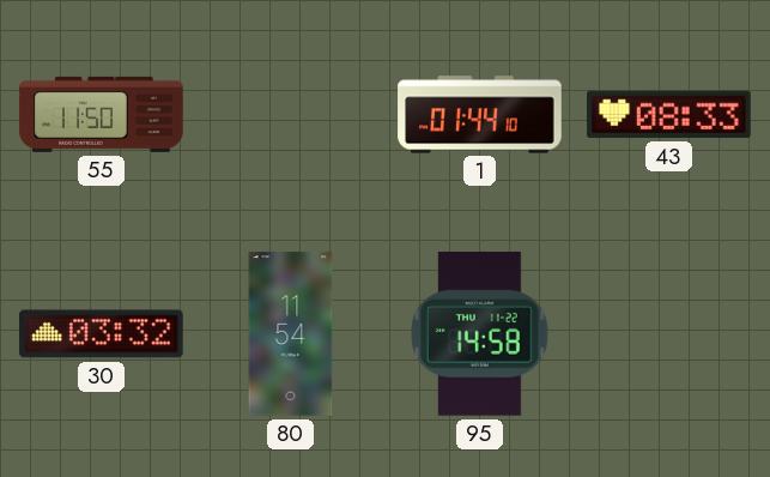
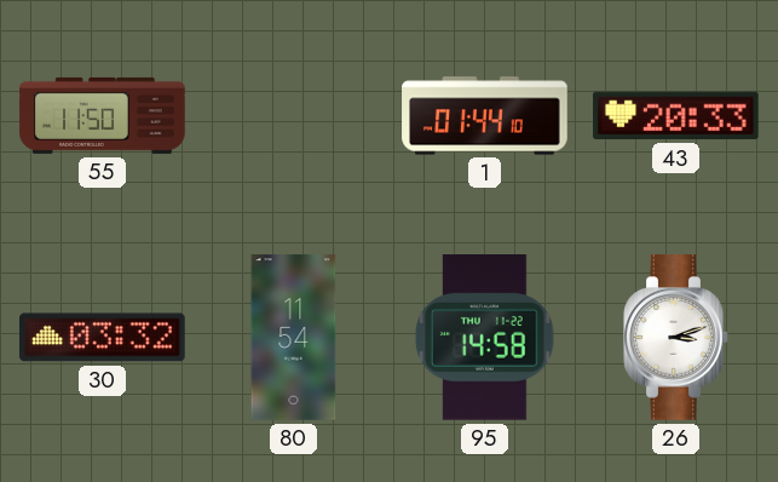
43: 08:33 -> 20:33 (676, 116)
26: none -> 3:12 (676, 338)
